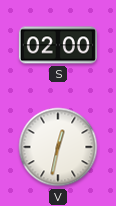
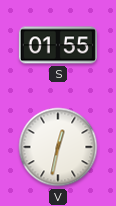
S: 02:00 -> 01:55 (58, 45)
